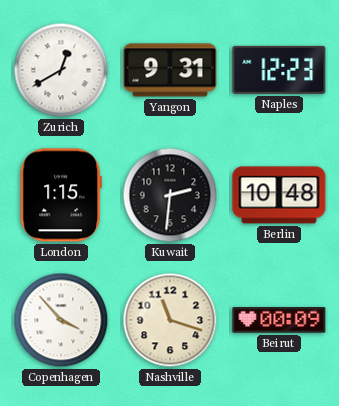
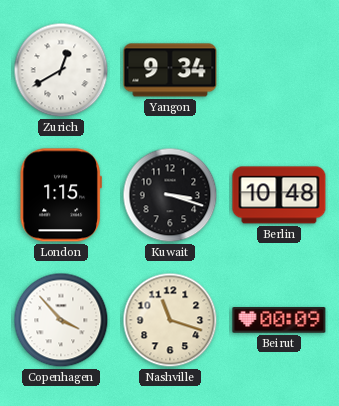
Yangon: 9:31 -> 9:34 (170, 70)
Naples: 12:23 -> none (279, 70)
Kuwait: 2:31 -> 3:18 (170, 195)
